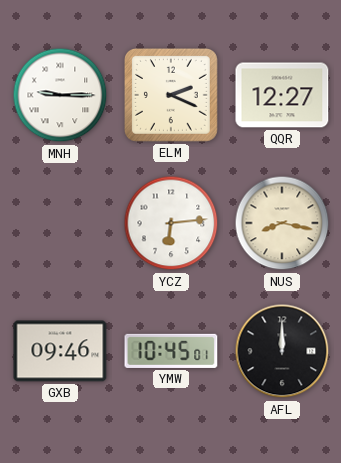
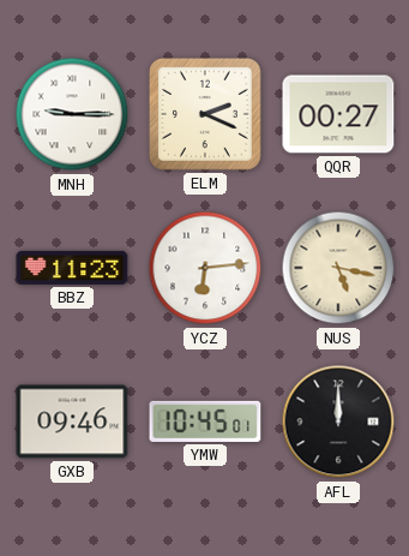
QQR: 12:27 -> 00:27 (338, 114)
BBZ: none -> 11:23 (72, 268)
NUS: 8:17 -> 5:17 (338, 268)
